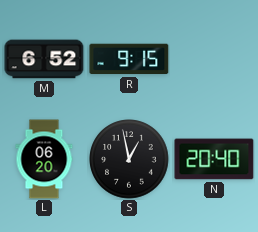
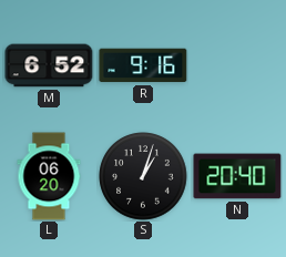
R: 9:15 -> 9:16 (143, 65)
S: 12:58 -> 1:03 (143, 176)
